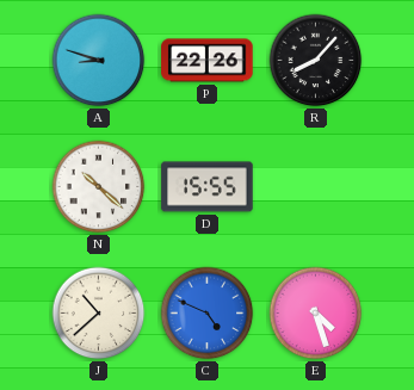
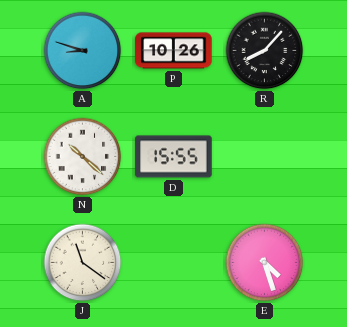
P: 22:26 -> 10:26 (174, 51)
J: 10:38 -> 11:21 (83, 263)
C: 4:49 -> none (208, 314)
